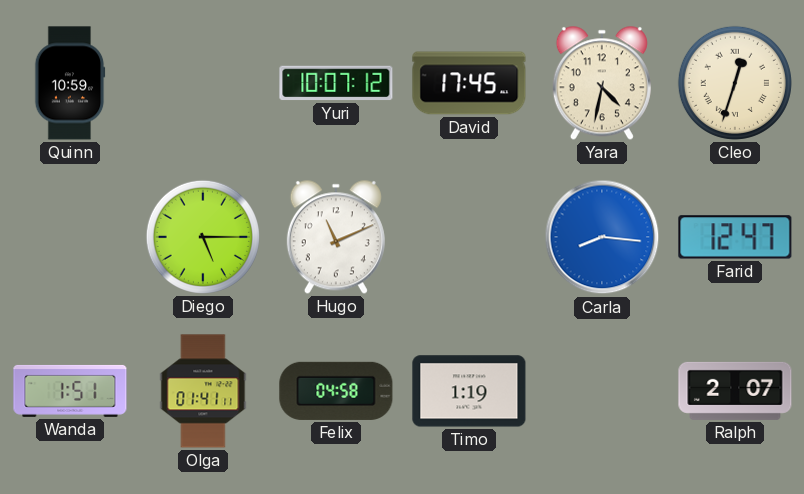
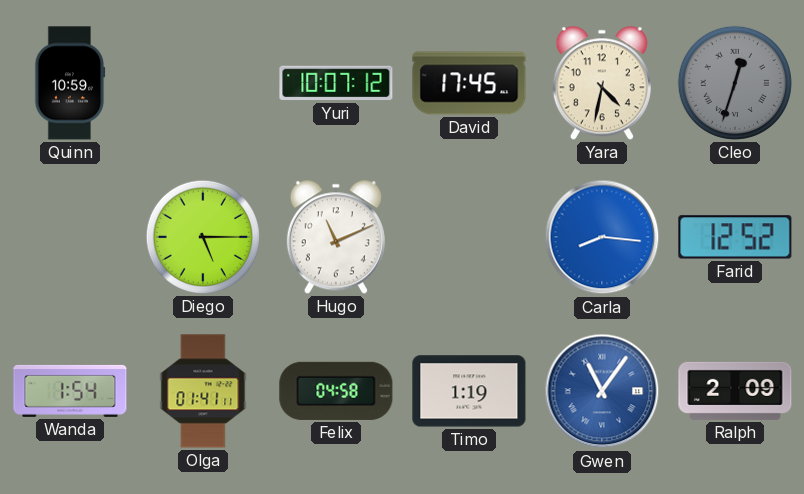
Cleo dial: cream -> grey (735, 83)
Farid: 12:47 -> 12:52 (735, 237)
Wanda: 1:51 -> 1:54 (70, 391)
Gwen: none -> 11:06 (602, 391)
Ralph: 2:07 -> 2:09 (735, 391)
